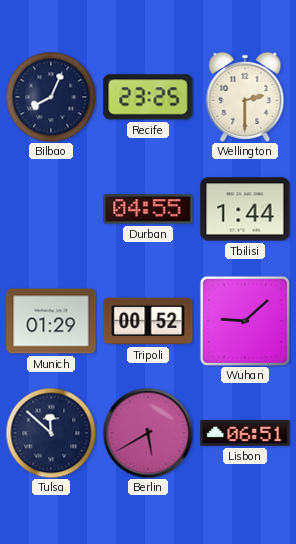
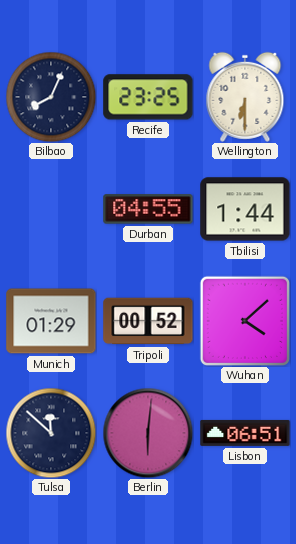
Wellington: 2:30 -> 6:30 (245, 97)
Wuhan: 9:08 -> 4:08 (244, 320)
Berlin: 5:40 -> 6:01 (148, 433)
